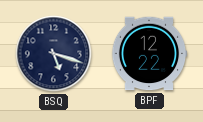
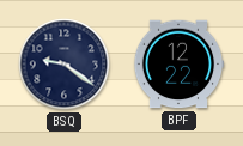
BSQ: 5:18 -> 9:21 (65, 65)
